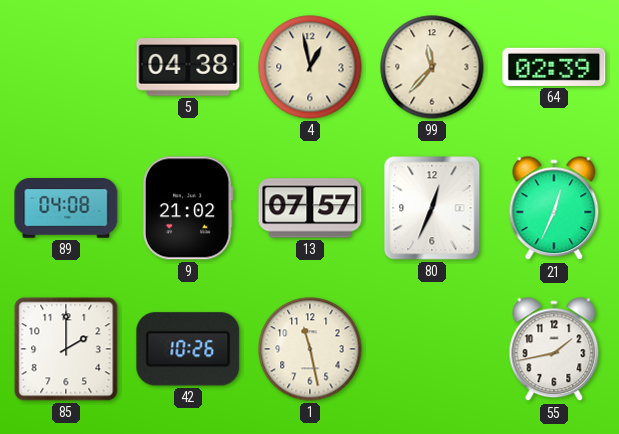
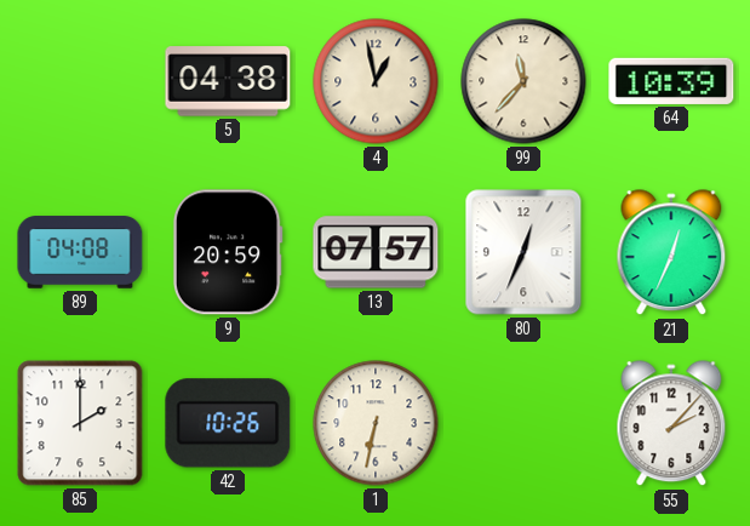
64: 02:39 -> 10:39 (671, 81)
9: 21:02 -> 20:59 (228, 252)
1: 11:28 -> 6:32 (376, 423)
55: 1:43 -> 2:07 (671, 424)
